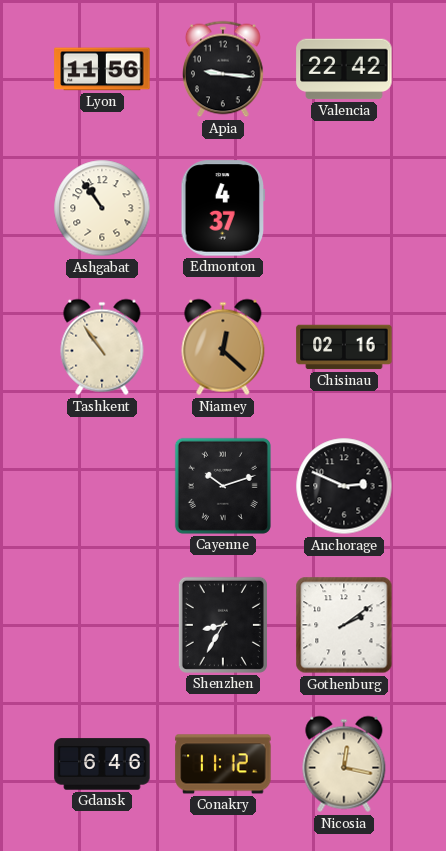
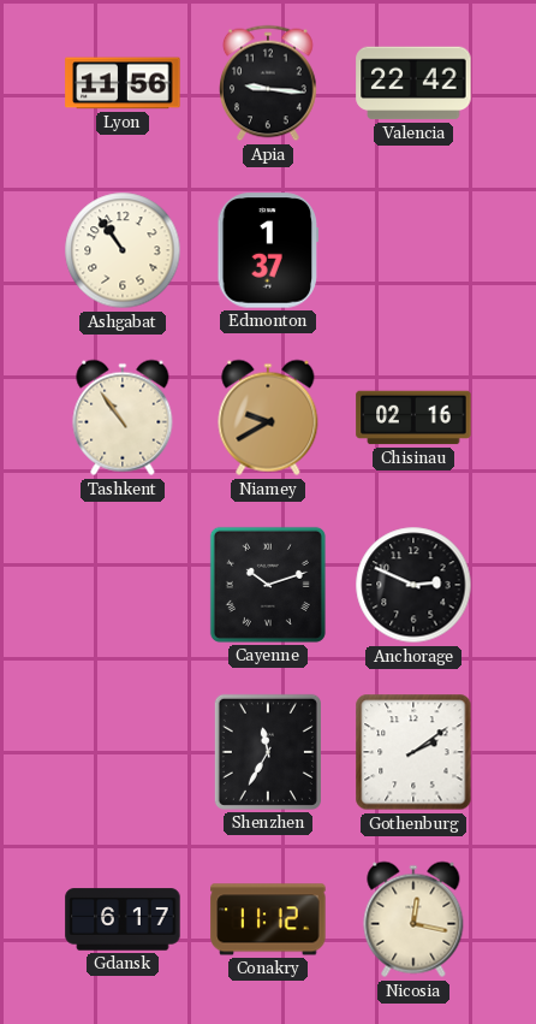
Edmonton: 4:37 -> 1:37 (268, 250)
Niamey: 12:22 -> 9:40 (268, 418)
Shenzhen: 8:35 -> 11:35 (268, 752)
Gdansk: 6:46 -> 6:17 (123, 919)
